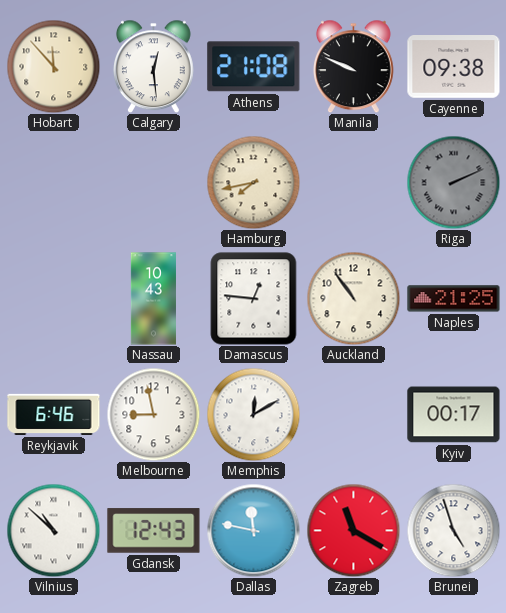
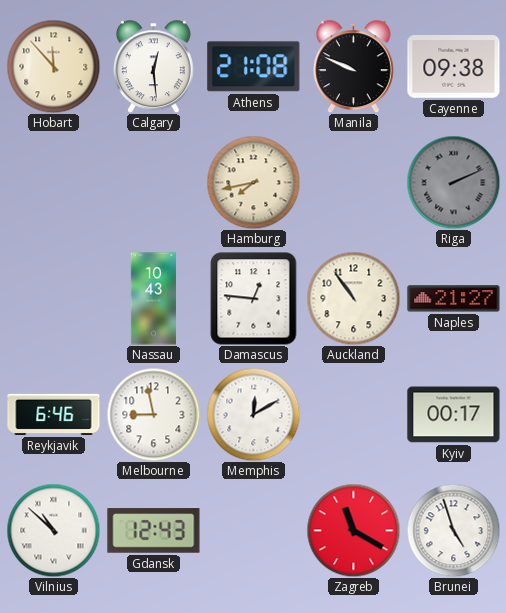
Naples: 21:25 -> 21:27 (454, 299)
Dallas: 11:47 -> none (253, 530)
